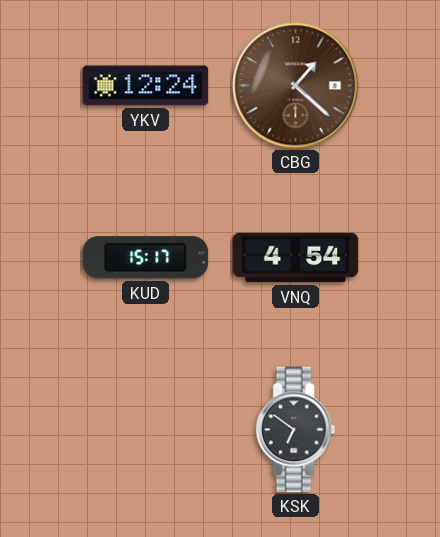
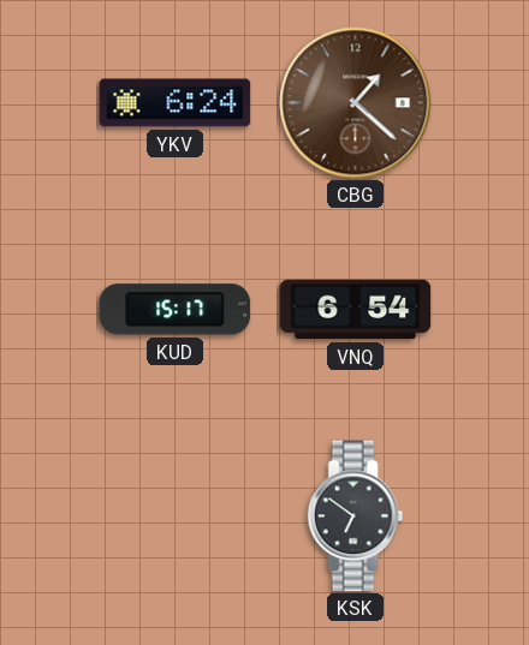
YKV: 12:24 -> 6:24 (176, 103)
VNQ: 4:54 -> 6:54 (356, 310)
